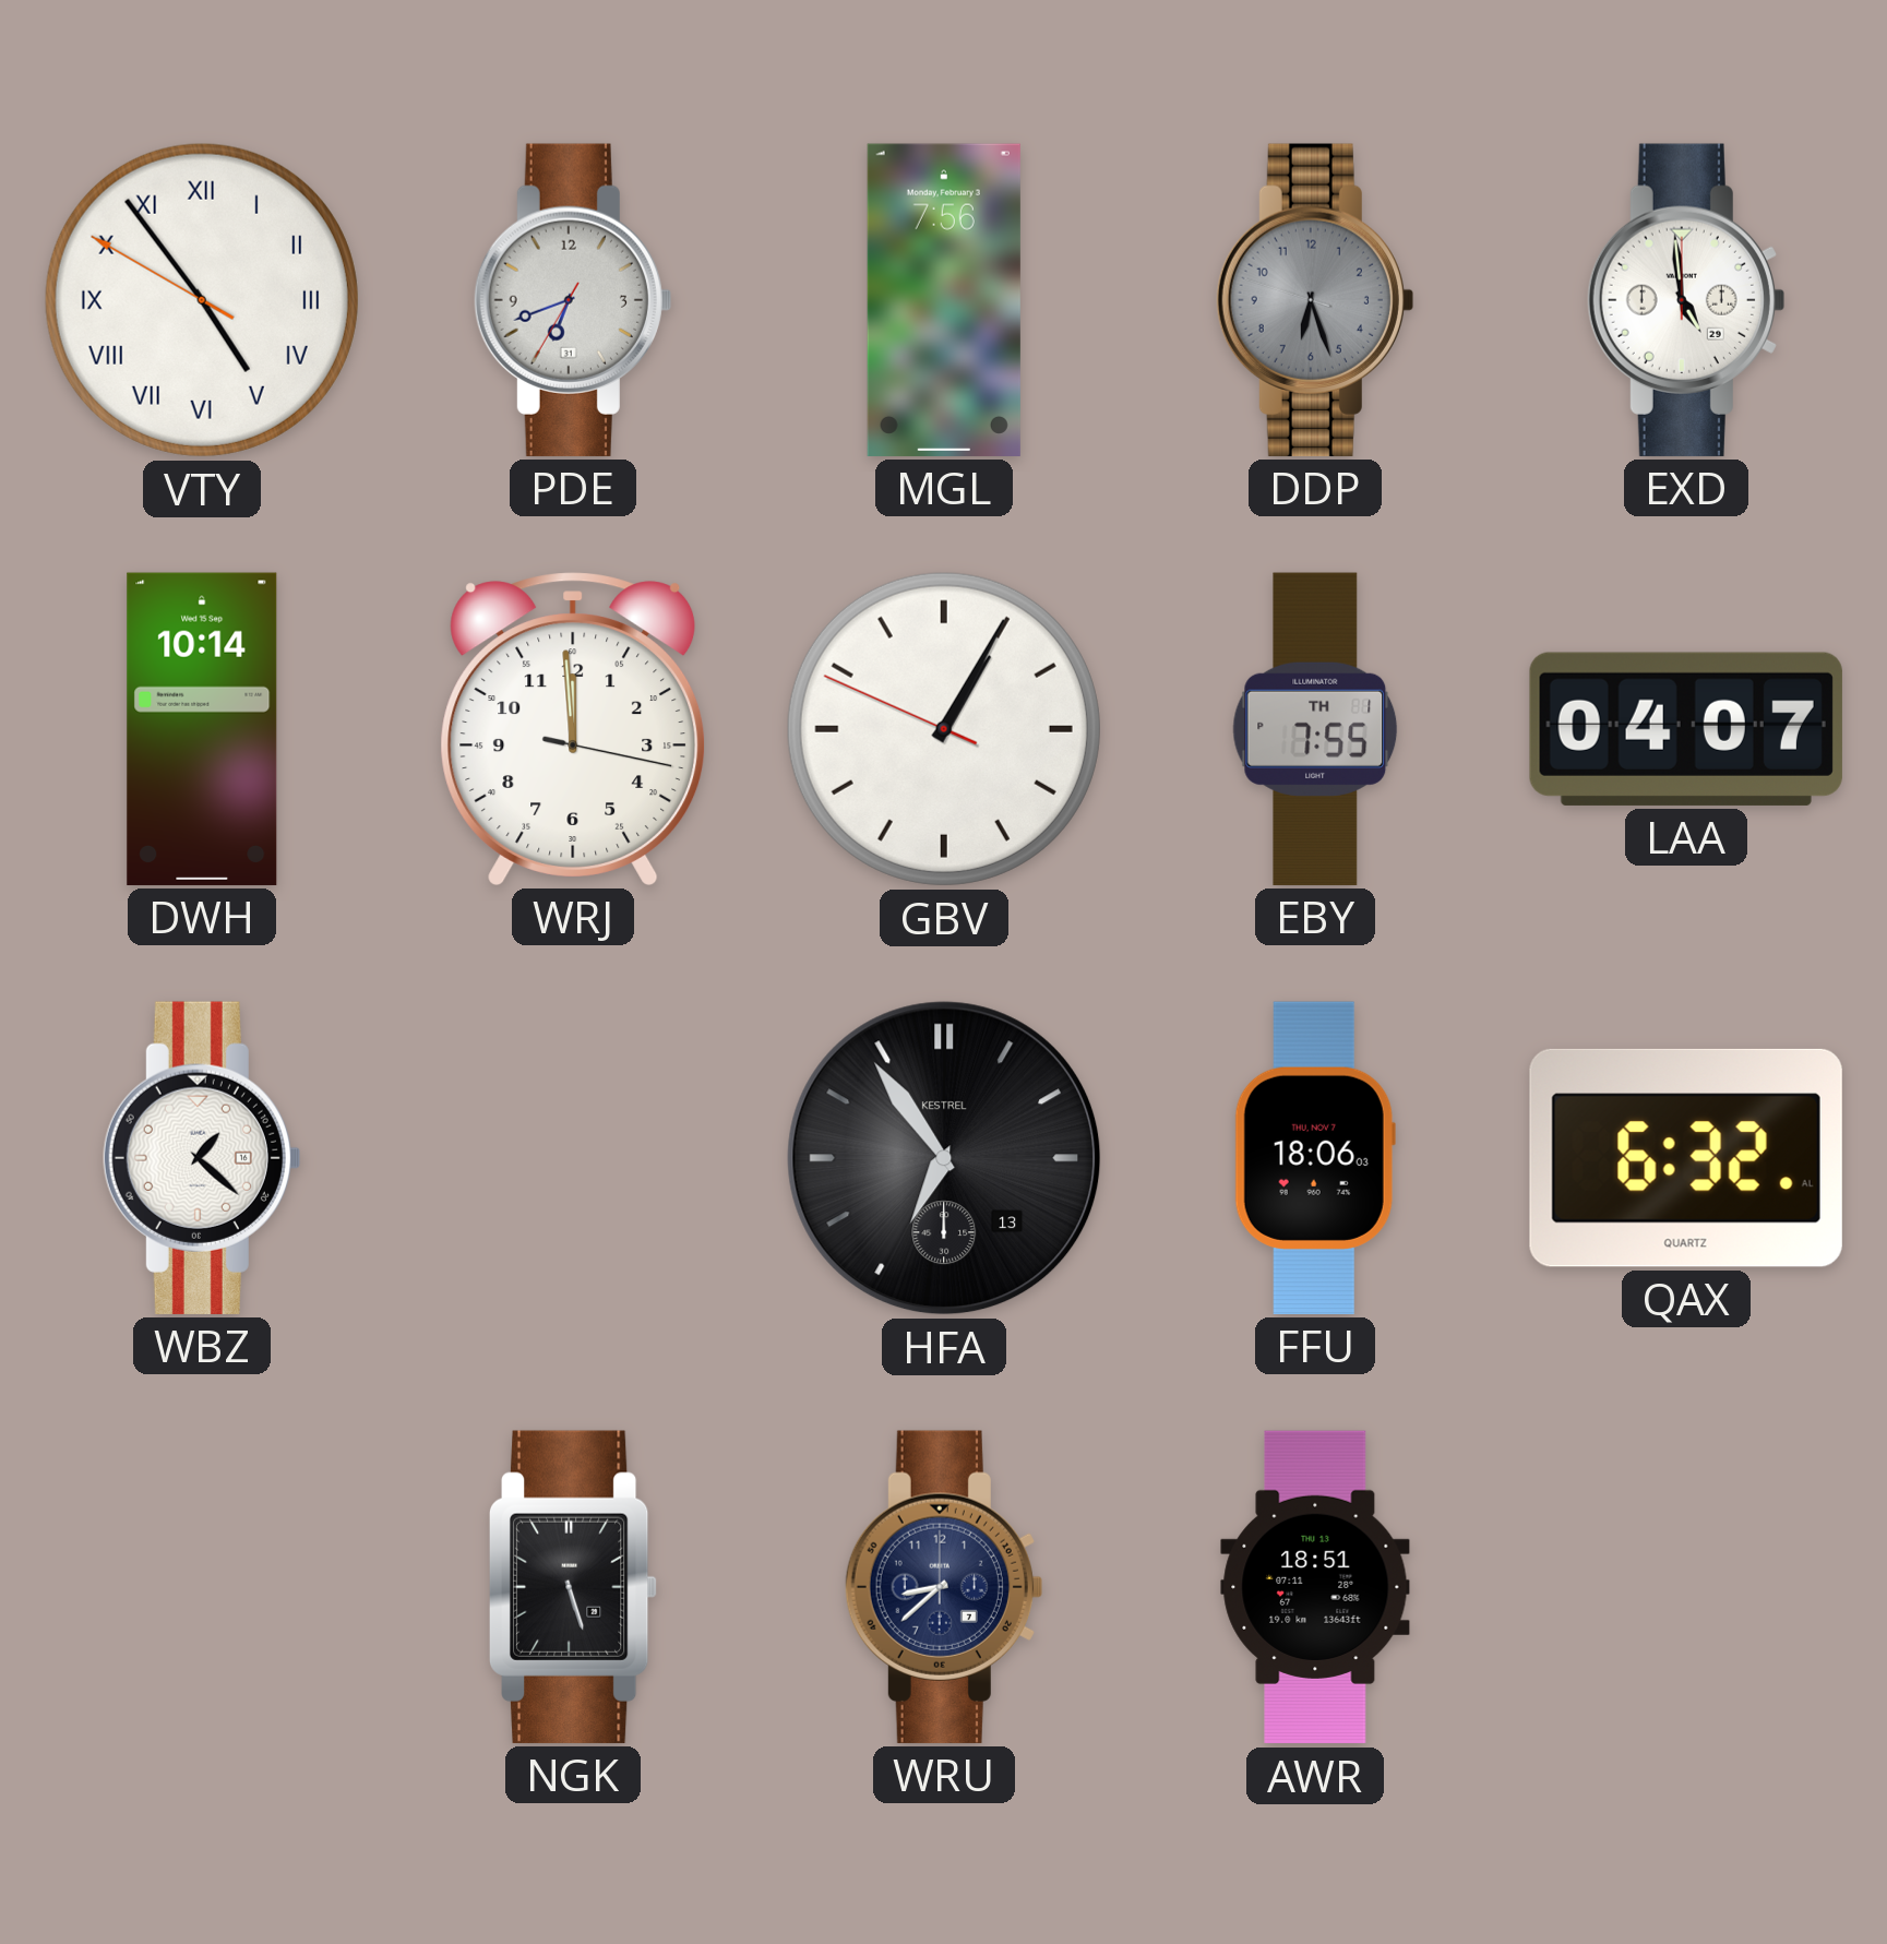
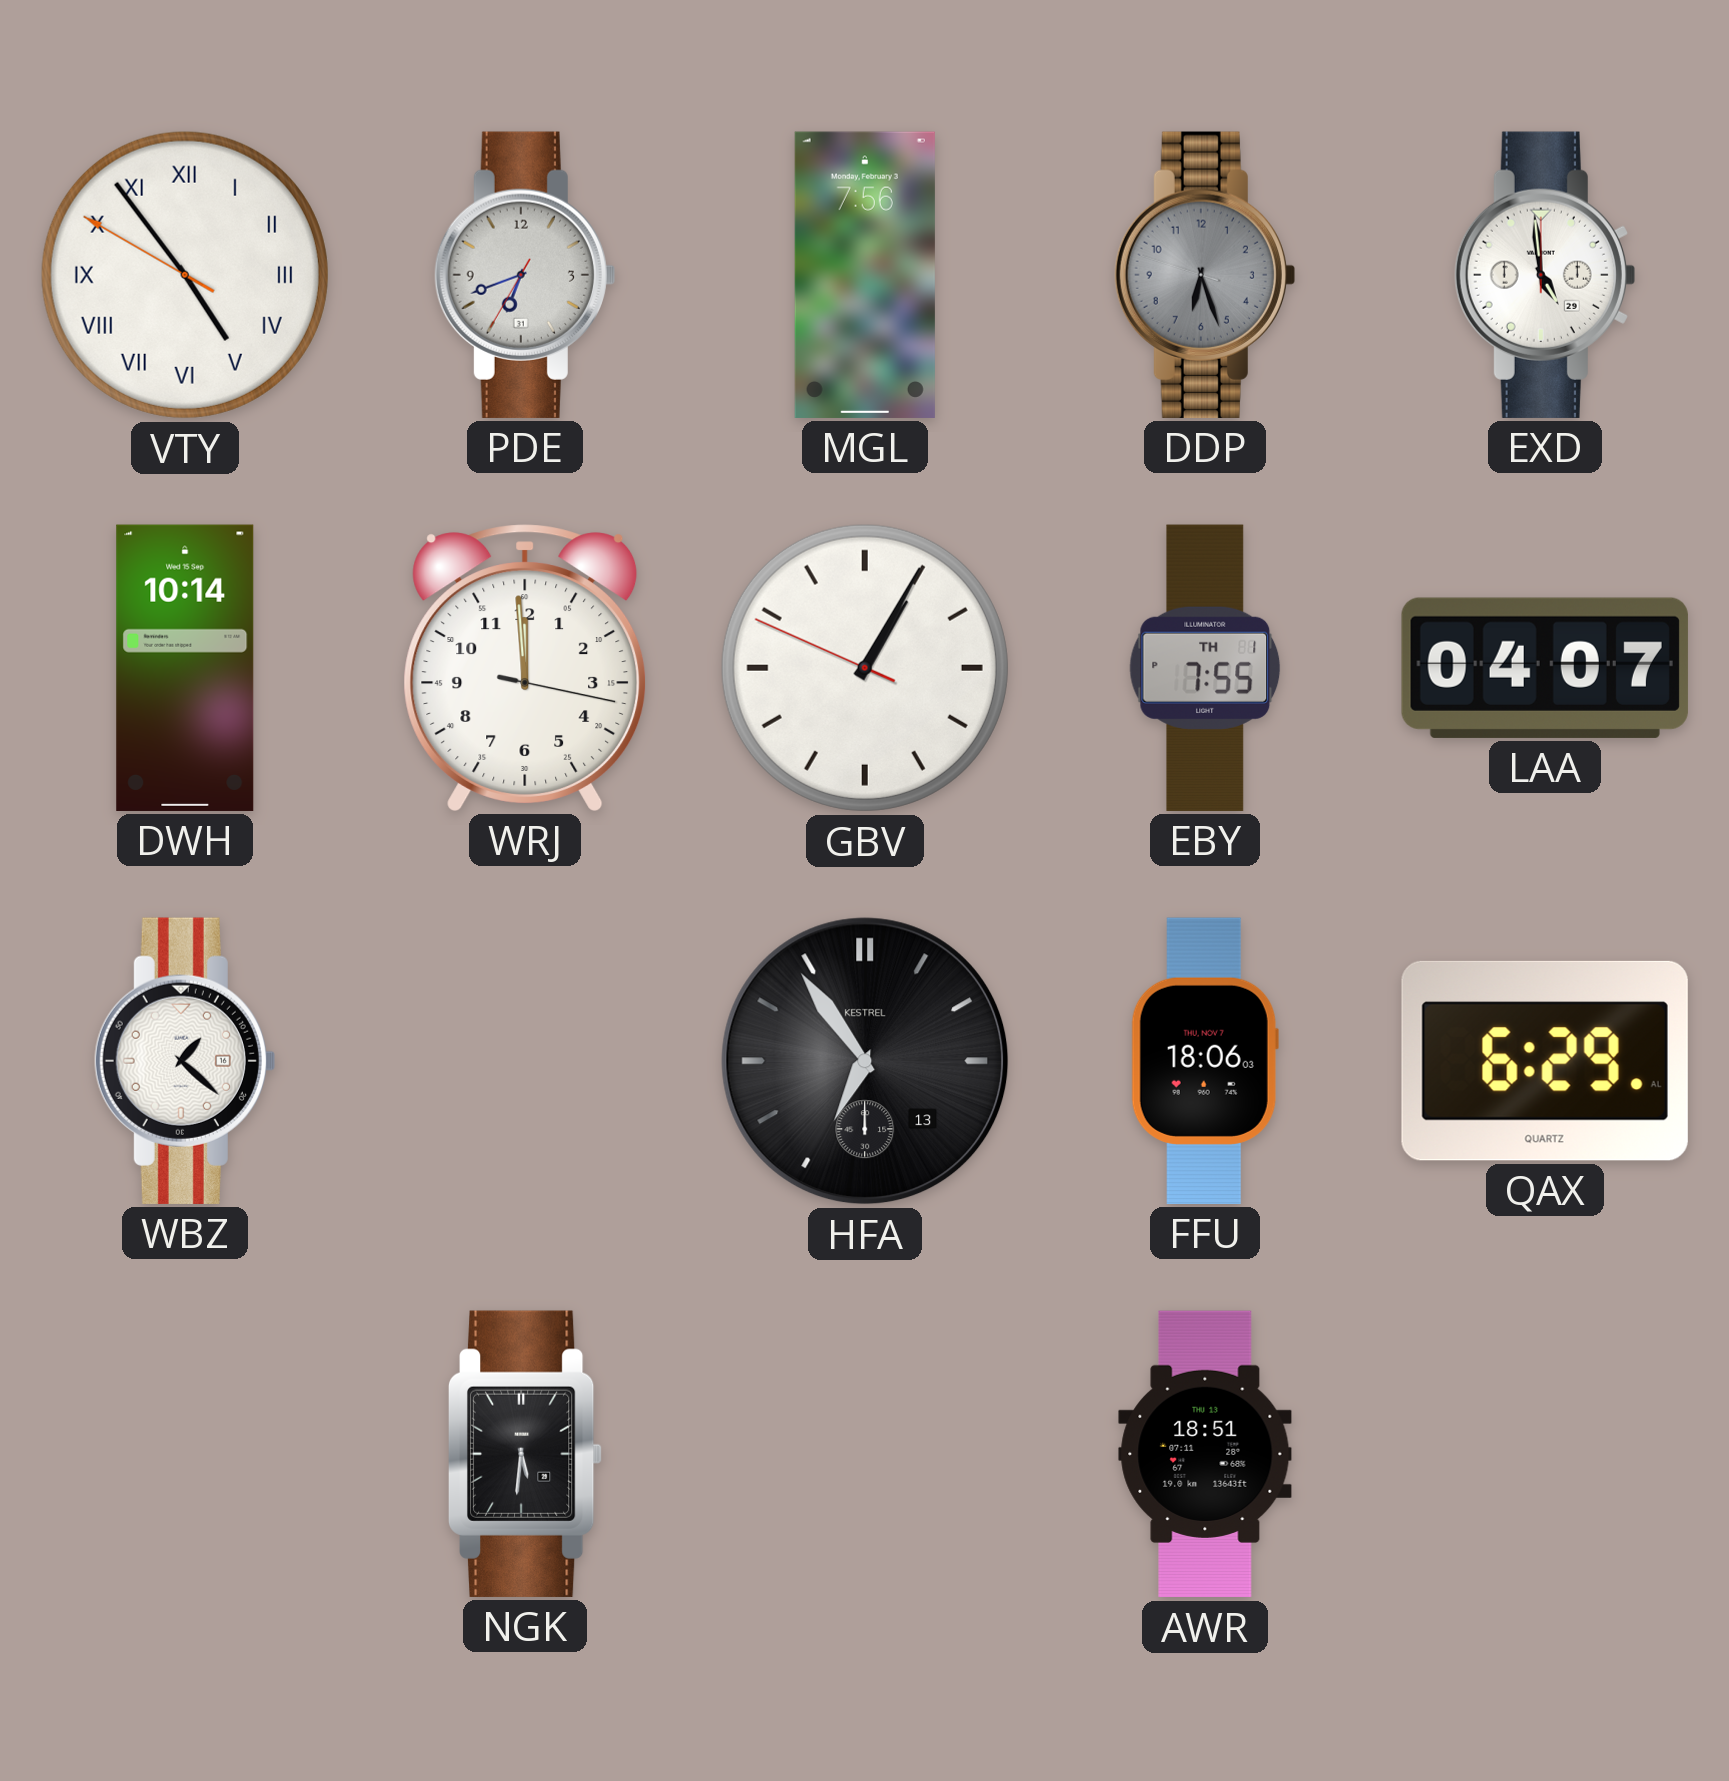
QAX: 6:32 -> 6:29 (1545, 1061)
NGK: 5:27 -> 5:31 (525, 1454)
WRU: 8:38 -> none (943, 1587)
